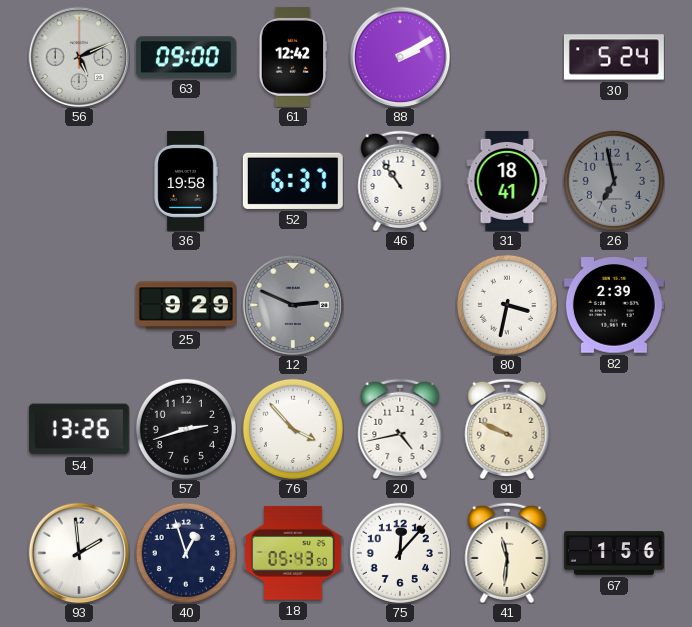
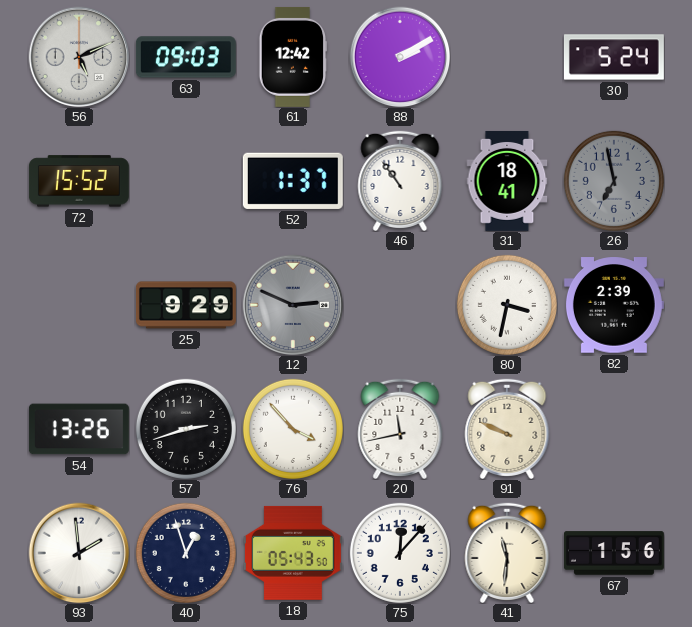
63: 09:00 -> 09:03 (186, 57)
72: none -> 15:52 (79, 181)
36: 19:58 -> none (186, 181)
52: 6:37 -> 1:37 (293, 181)
20: 4:43 -> 11:43 (400, 429)
